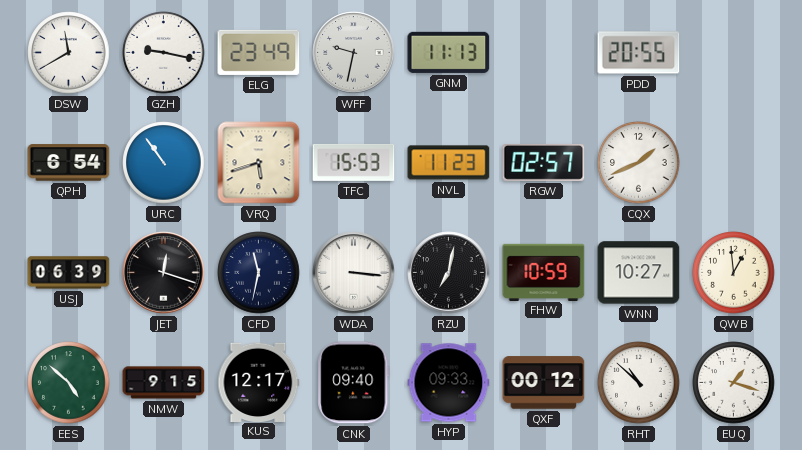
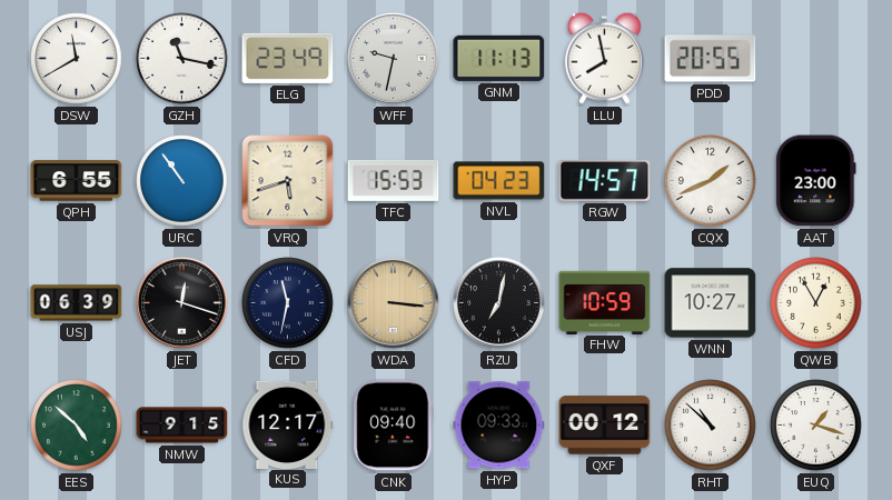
GZH: 9:17 -> 11:17 (182, 59)
LLU: none -> 7:58 (604, 58)
QPH: 6:54 -> 6:55 (77, 181)
NVL: 11:23 -> 04:23 (499, 181)
RGW: 02:57 -> 14:57 (605, 180)
AAT: none -> 23:00 (816, 181)
WDA dial: white -> champagne (394, 303)
QWB: 12:59 -> 12:55 (816, 303)
